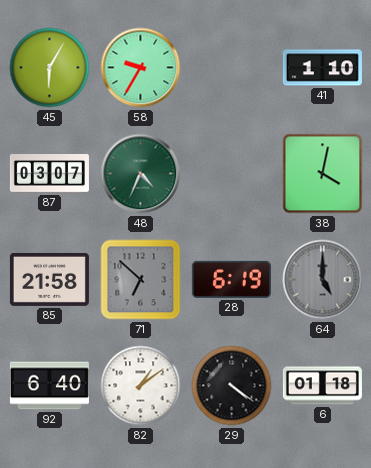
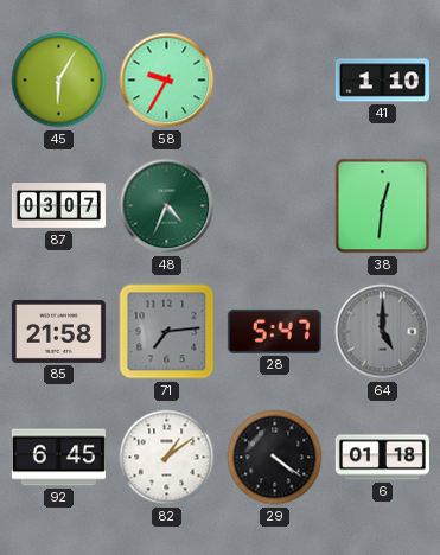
38: 4:02 -> 12:31 (383, 206)
71: 6:52 -> 7:14 (167, 332)
28: 6:19 -> 5:47 (274, 331)
92: 6:40 -> 6:45 (58, 458)
